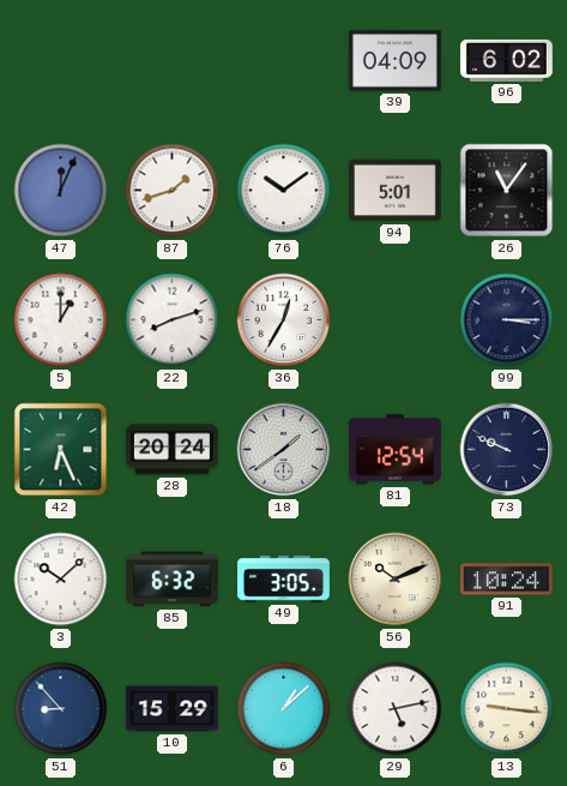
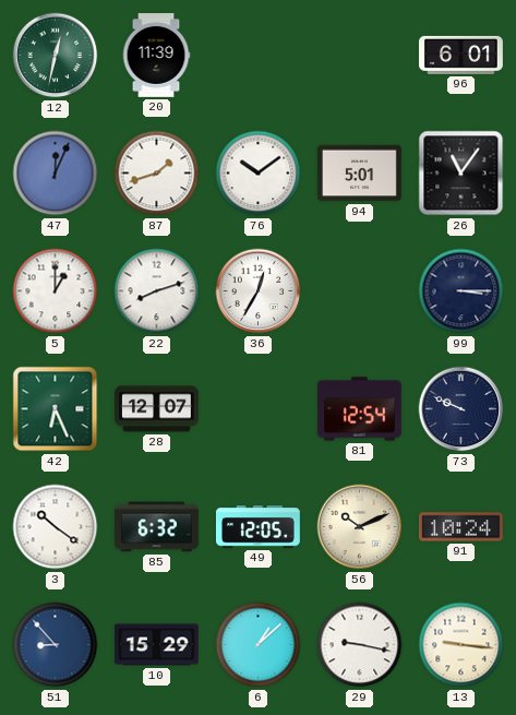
12: none -> 12:32 (56, 56)
20: none -> 11:39 (156, 56)
39: 04:09 -> none (396, 61)
96: 6:02 -> 6:01 (461, 55)
28: 20:24 -> 12:07 (157, 409)
18: 1:39 -> none (284, 450)
3: 10:08 -> 10:21 (56, 527)
49: 3:05 -> 12:05 (259, 527)
29: 5:13 -> 9:17 (360, 645)
